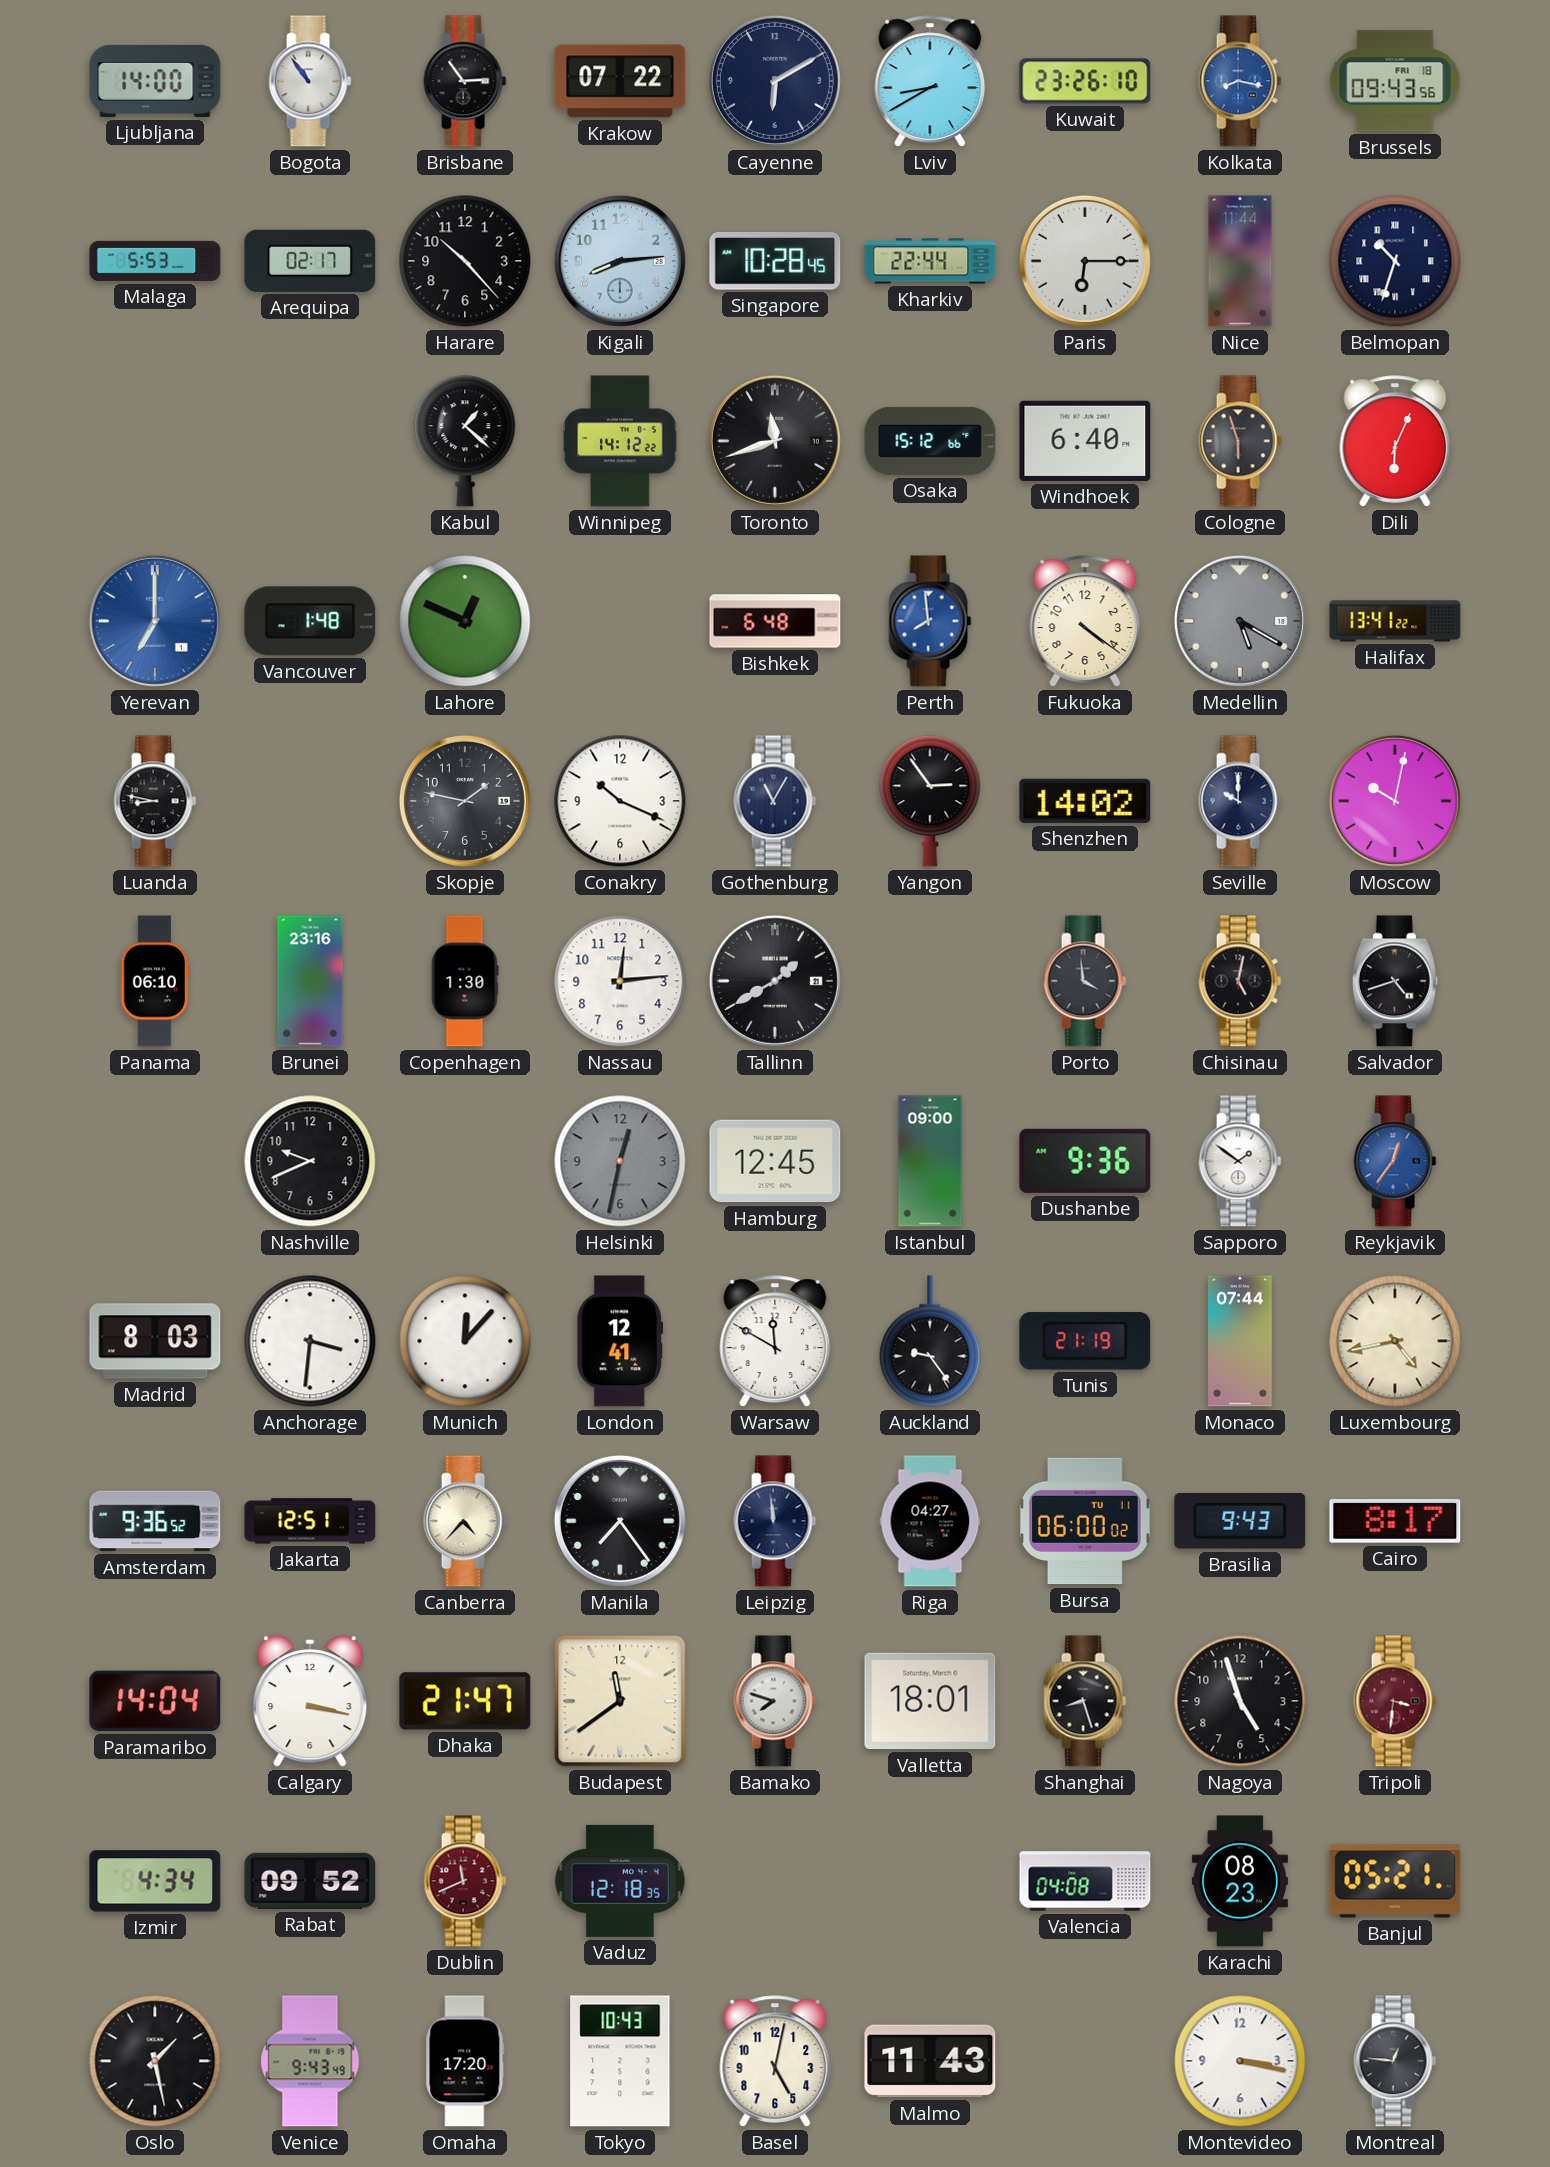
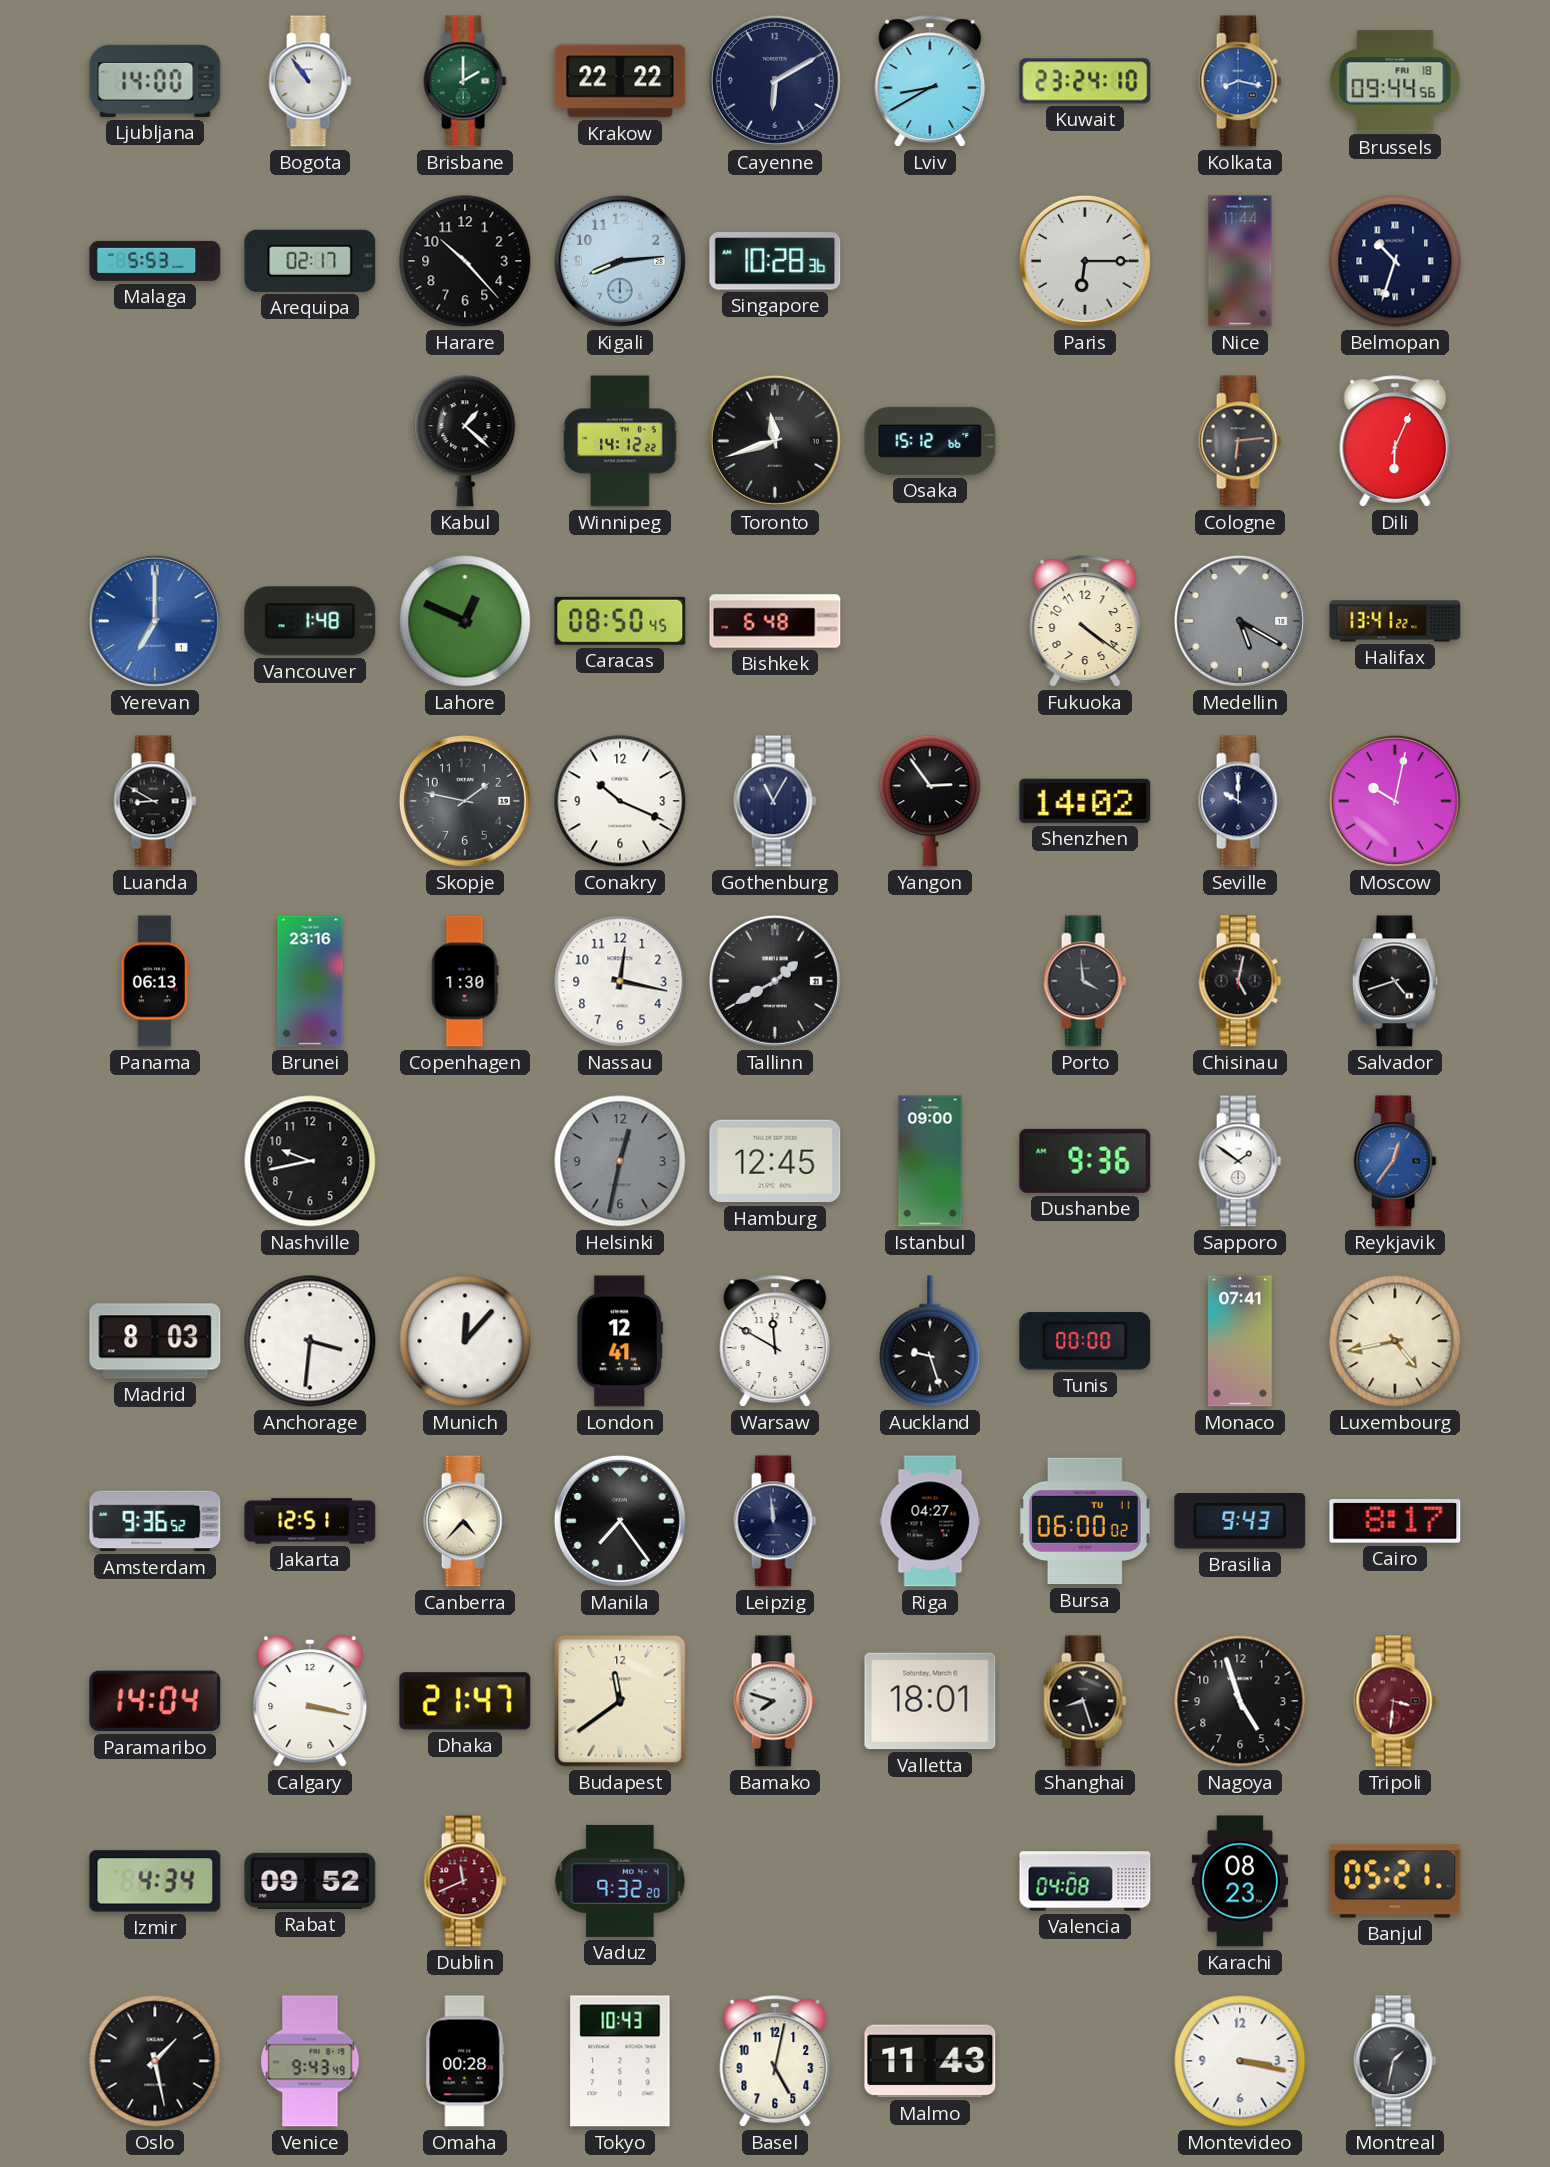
Brisbane: 2:54 -> 2:00 (465, 81)
Brisbane dial: black -> green (465, 81)
Krakow: 07:22 -> 22:22 (620, 81)
Kuwait: 23:26 -> 23:24 (1085, 81)
Brussels: 09:43 -> 09:44 (1395, 81)
Singapore: 10:28:45 -> 10:28:36 (775, 262)
Kharkiv: 22:44 -> none (930, 261)
Windhoek: 6:40 -> none (1085, 441)
Cologne: 5:57 -> 6:14 (1240, 441)
Caracas: none -> 08:50 (620, 621)
Perth: 7:59 -> none (930, 621)
Luanda: 8:47 -> 8:50 (155, 801)
Panama: 06:10 -> 06:13 (155, 981)
Nassau: 12:14 -> 12:17 (620, 981)
Nashville: 9:41 -> 9:43 (310, 1161)
Auckland: 9:24 -> 9:27 (930, 1341)
Tunis: 21:19 -> 00:00 (1085, 1341)
Monaco: 07:44 -> 07:41 (1240, 1341)
Vaduz: 12:18 -> 9:32 (620, 1881)
Omaha: 17:20 -> 00:28 (465, 2061)
Montreal: 12:46 -> 1:32 (1395, 2061)
